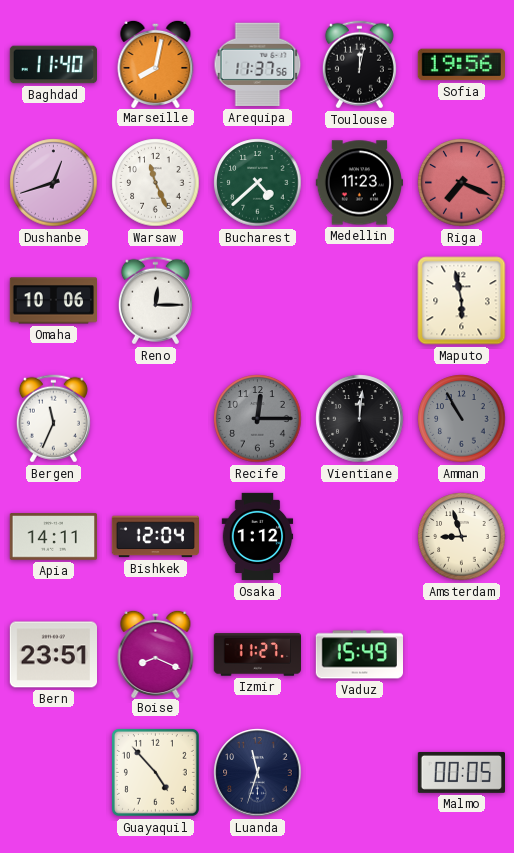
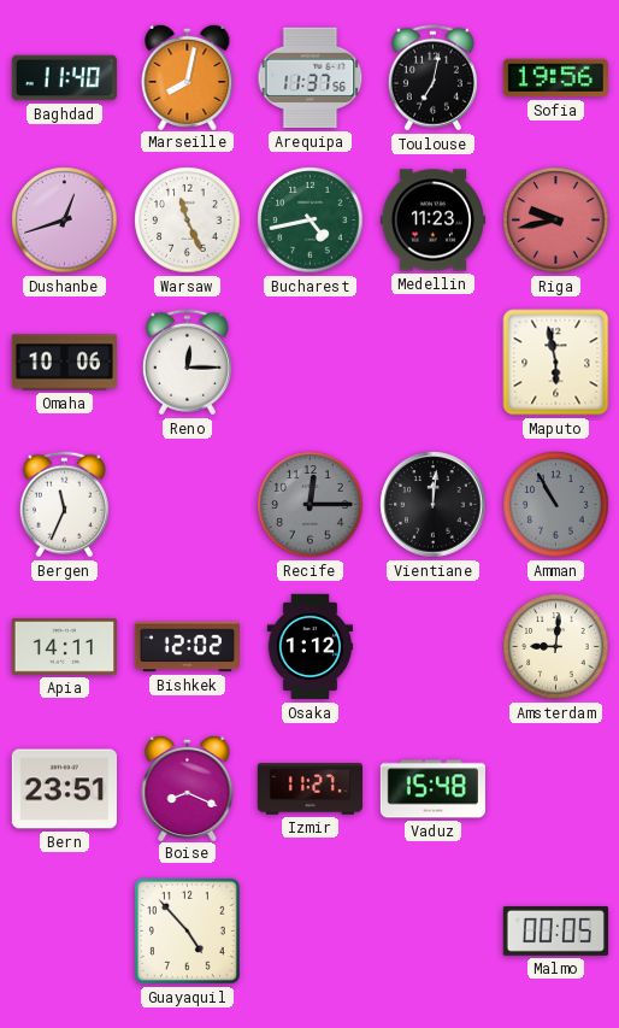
Toulouse: 12:02 -> 7:02 (432, 78)
Bucharest: 4:38 -> 4:43 (311, 221)
Riga: 7:19 -> 9:43 (556, 221)
Bishkek: 12:04 -> 12:02 (187, 647)
Amsterdam: 8:57 -> 9:01 (556, 647)
Vaduz: 15:49 -> 15:48 (432, 789)
Luanda: 11:33 -> none (258, 773)
